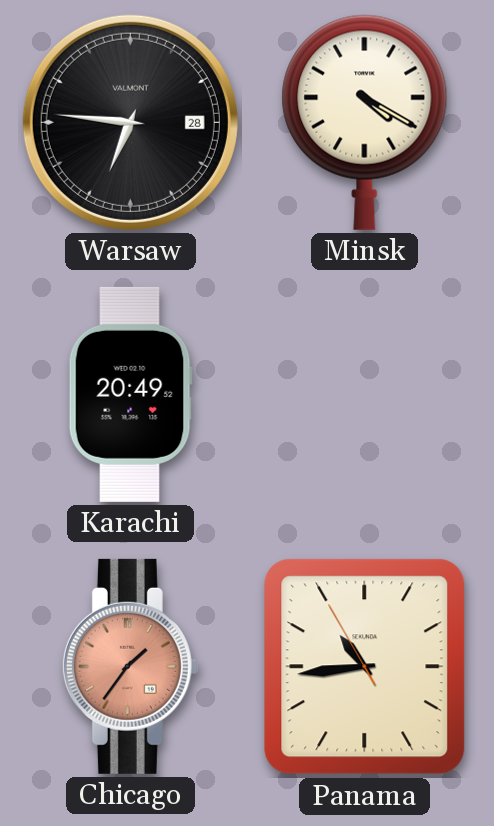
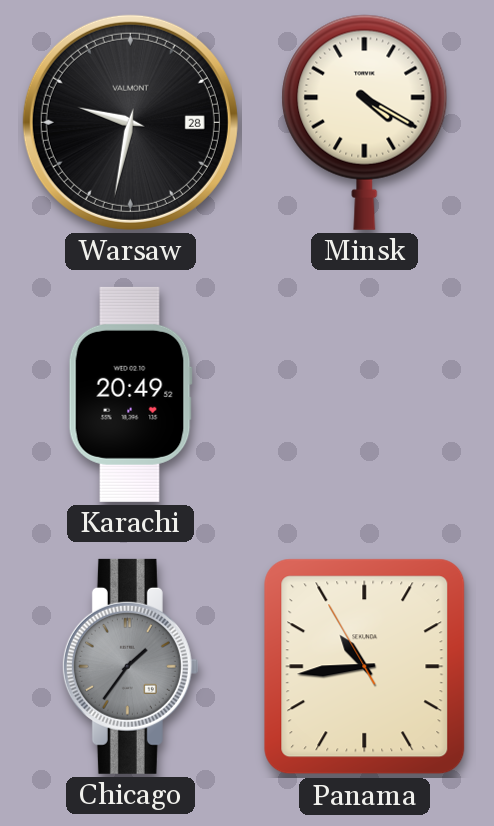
Warsaw: 6:46 -> 9:32 (130, 122)
Chicago dial: salmon -> grey (130, 666)
